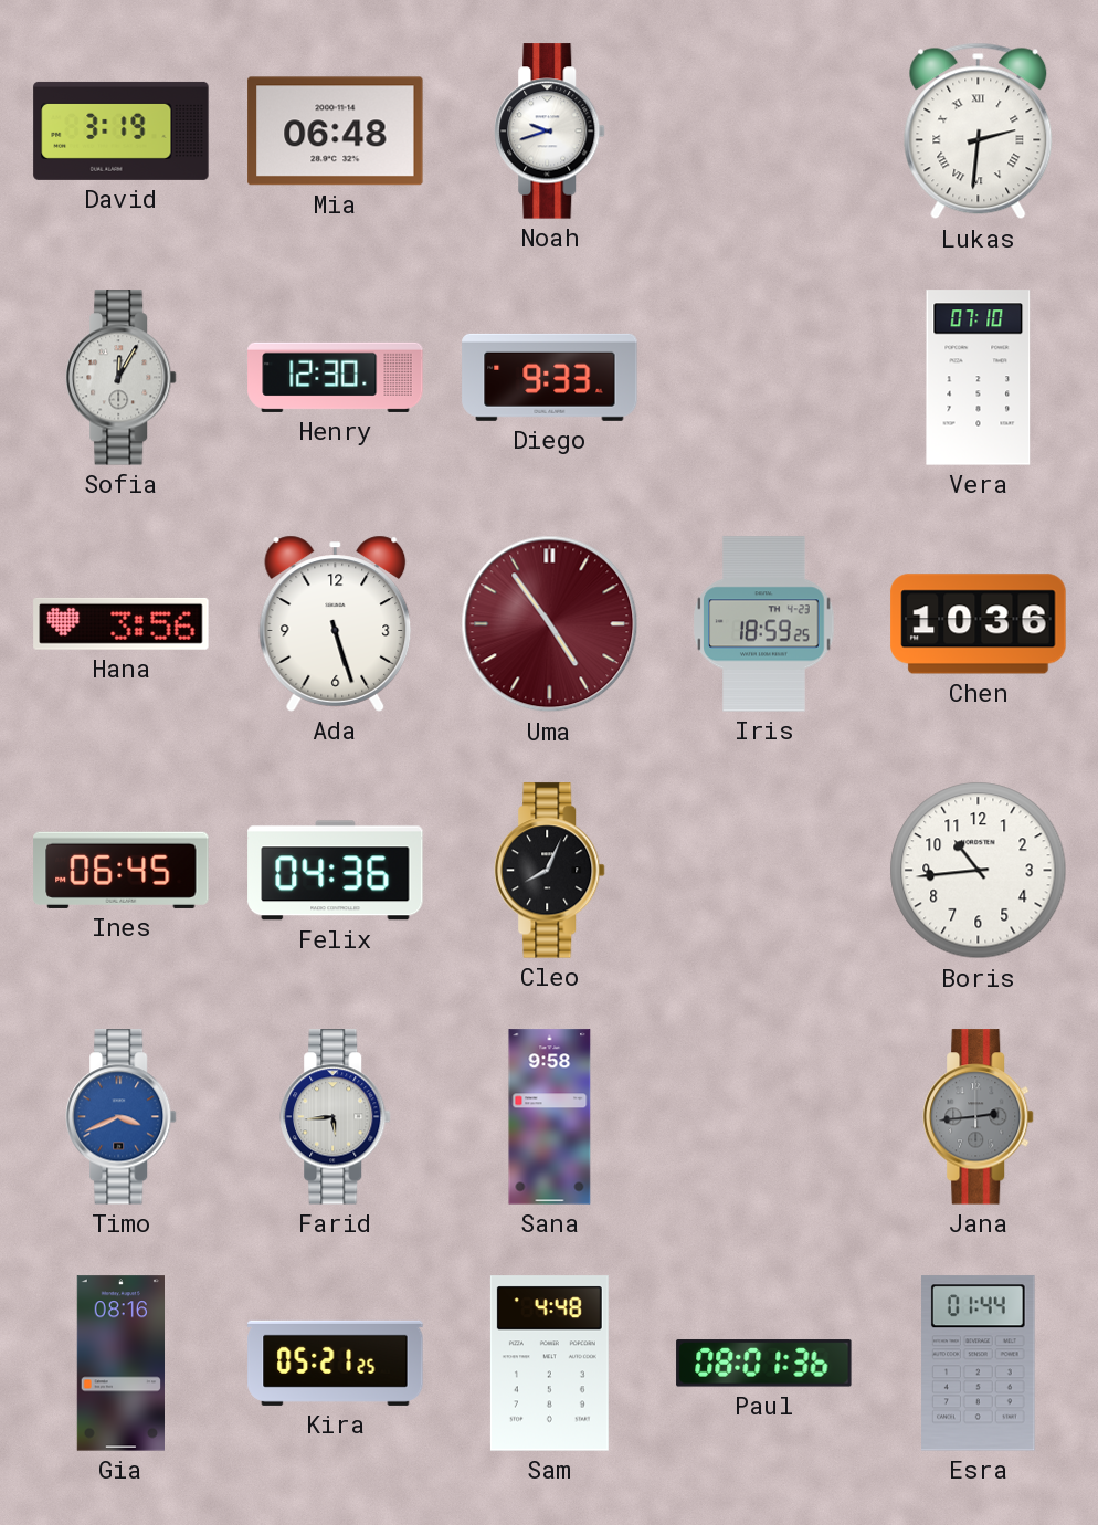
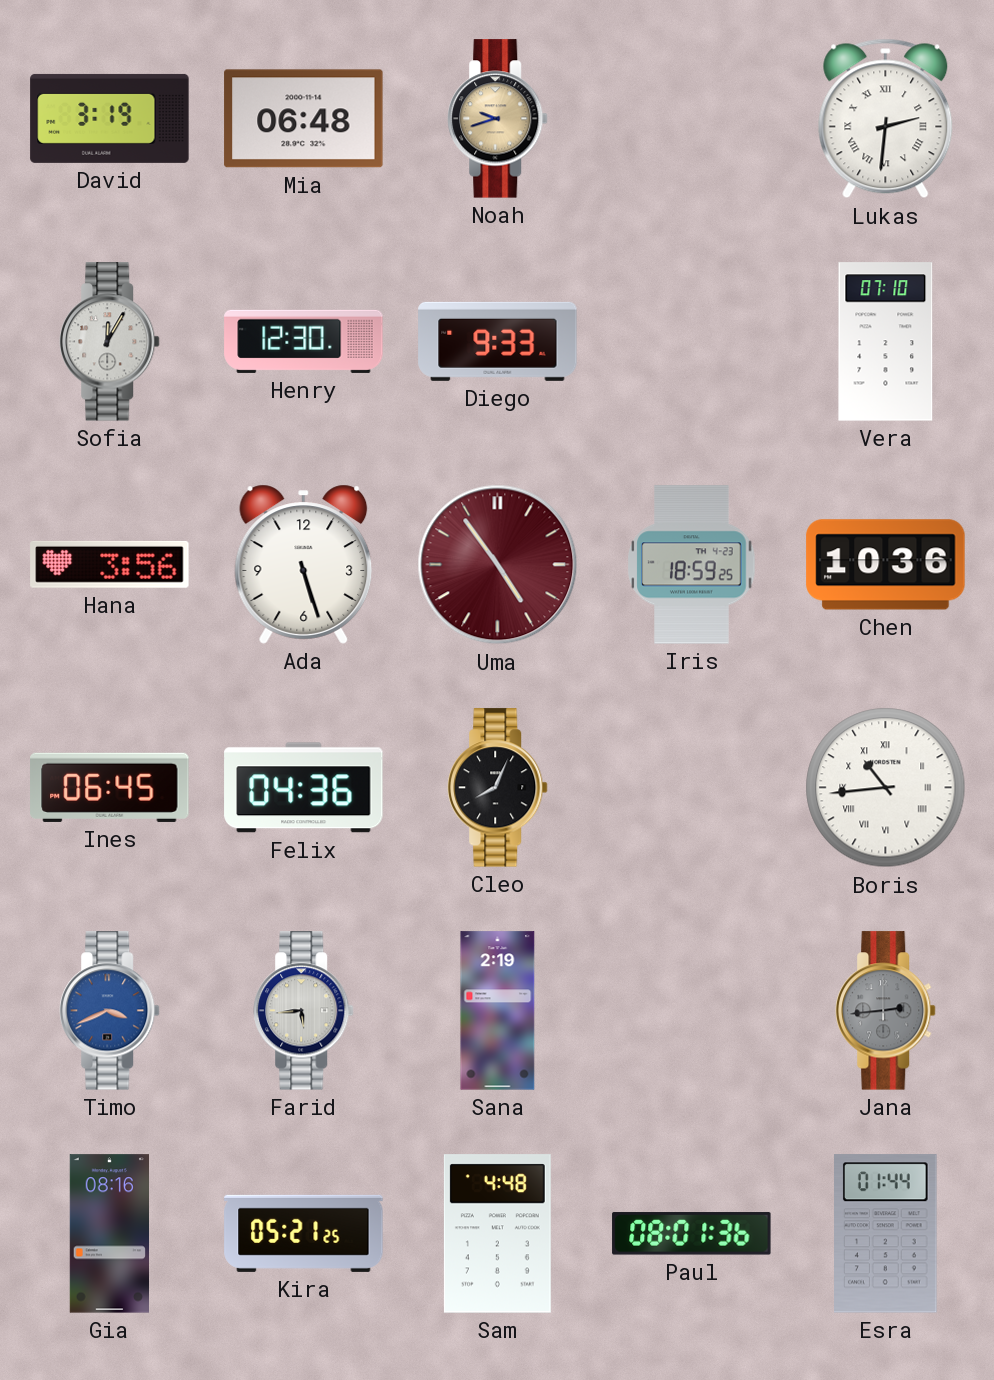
Noah dial: white -> champagne (498, 119)
Boris numerals: Arabic -> Roman (886, 788)
Sana: 9:58 -> 2:19 (498, 1011)
